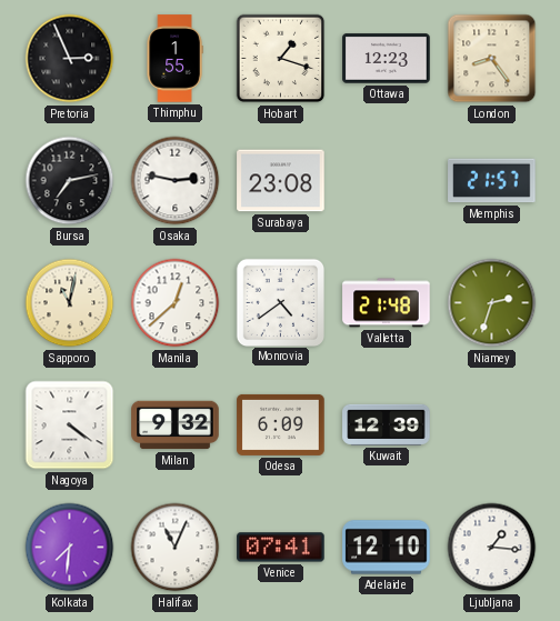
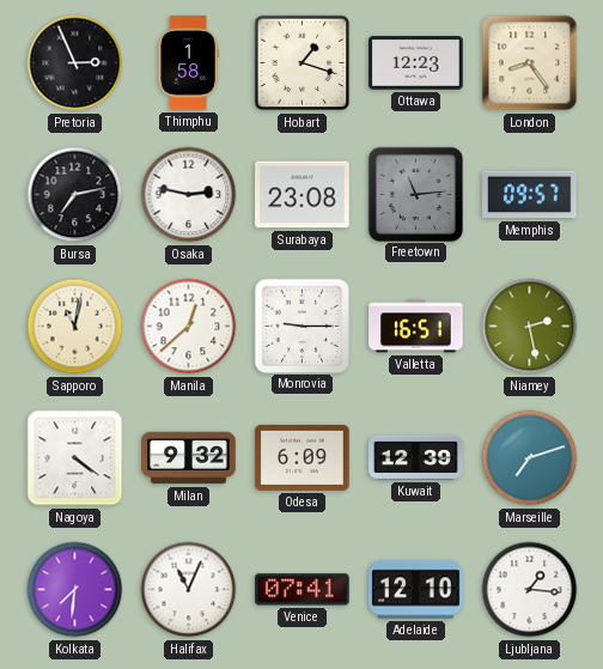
Thimphu: 1:55 -> 1:58 (188, 63)
Freetown: none -> 11:14 (415, 194)
Memphis: 21:57 -> 09:57 (530, 195)
Monrovia: 4:39 -> 9:15 (301, 326)
Valletta: 21:48 -> 16:51 (416, 327)
Niamey: 2:33 -> 2:28 (530, 327)
Marseille: none -> 7:12 (530, 458)
